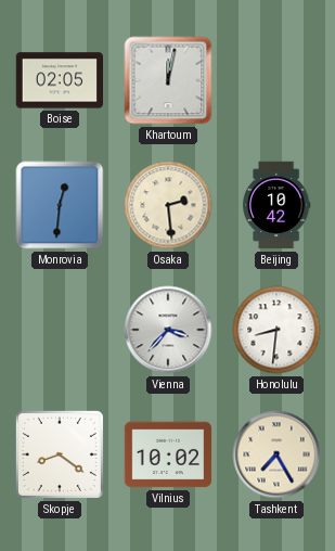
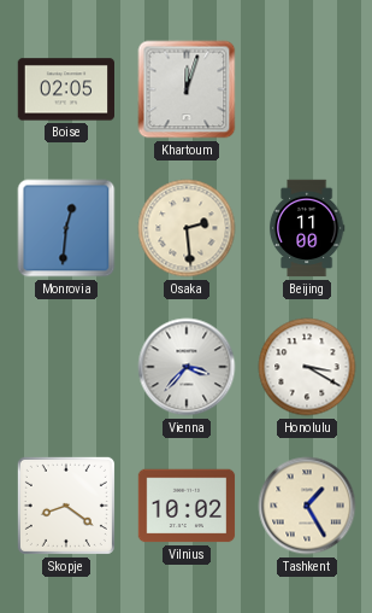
Khartoum: 12:02 -> 12:03 (187, 89)
Beijing: 10:42 -> 11:00 (307, 228)
Honolulu: 8:31 -> 3:20 (307, 367)
Tashkent: 7:25 -> 1:25 (307, 506)
